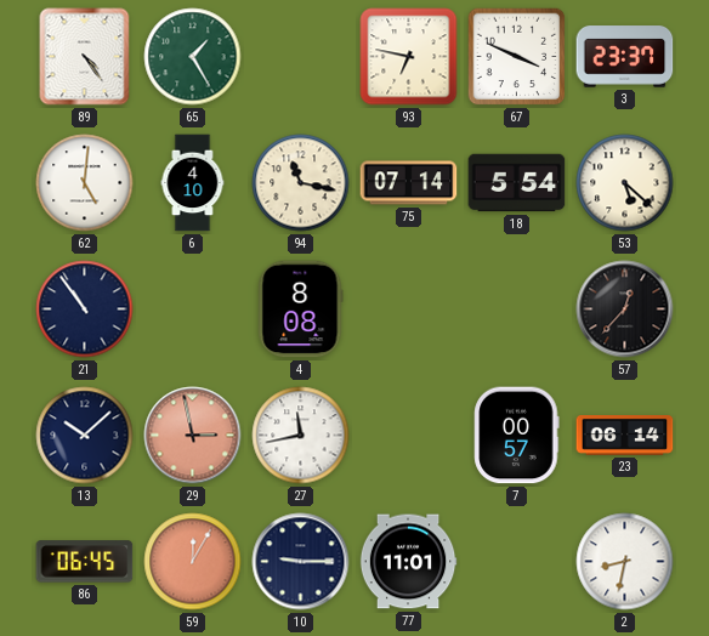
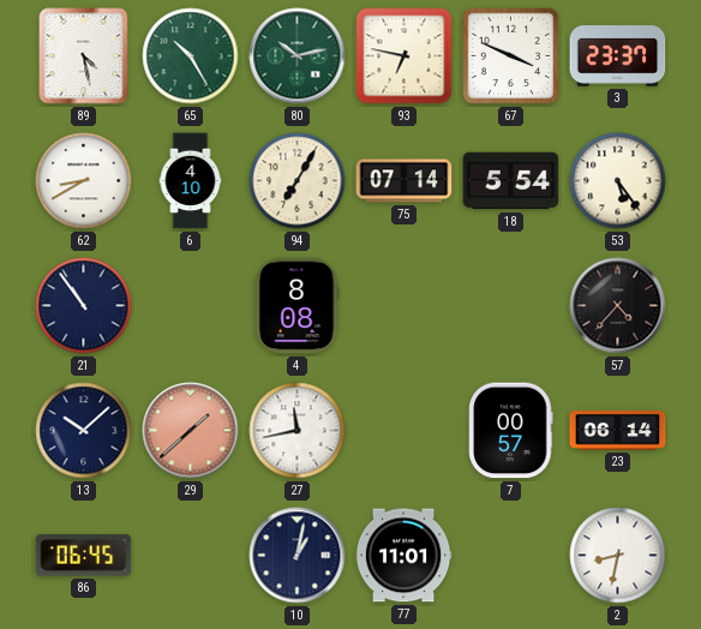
89: 4:24 -> 4:28 (84, 56)
65: 1:25 -> 10:25 (191, 56)
80: none -> 10:13 (298, 56)
62: 5:01 -> 8:40 (84, 181)
94: 11:17 -> 7:05 (298, 181)
53: 5:22 -> 5:24 (618, 181)
57: 12:37 -> 4:37 (618, 306)
29: 2:58 -> 1:38 (191, 431)
59: 12:05 -> none (193, 562)
10: 9:15 -> 1:02 (298, 556)
